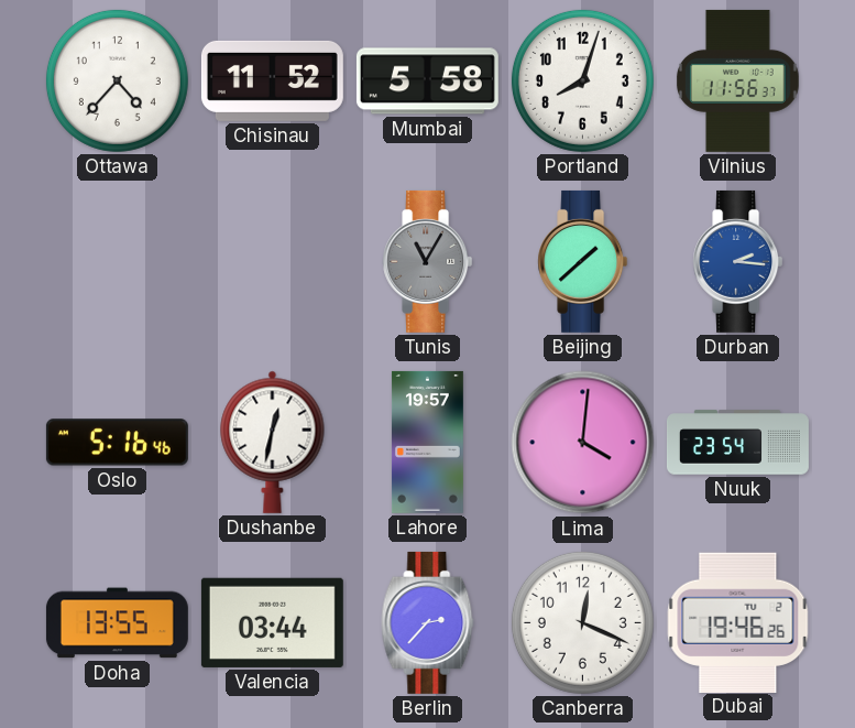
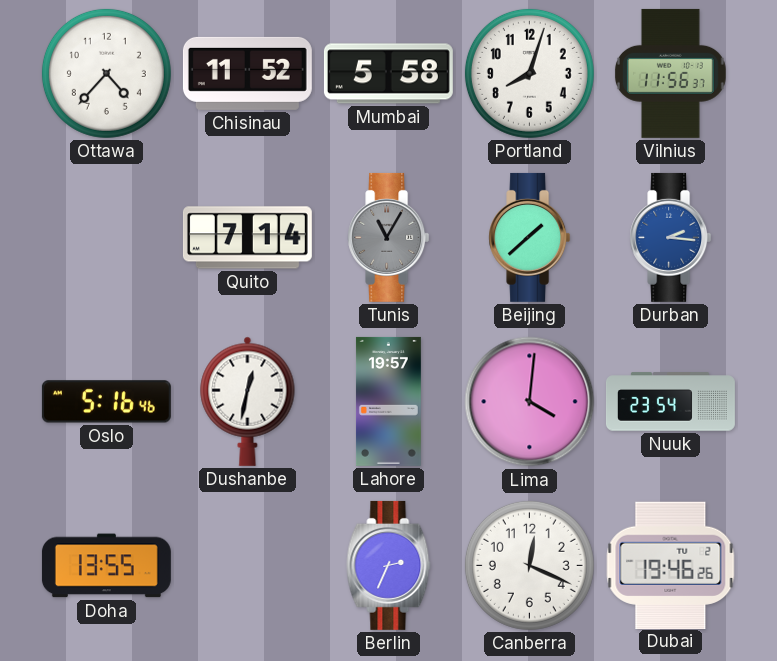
Quito: none -> 7:14 (247, 238)
Valencia: 03:44 -> none (272, 622)
Berlin: 2:37 -> 2:34 (389, 565)
